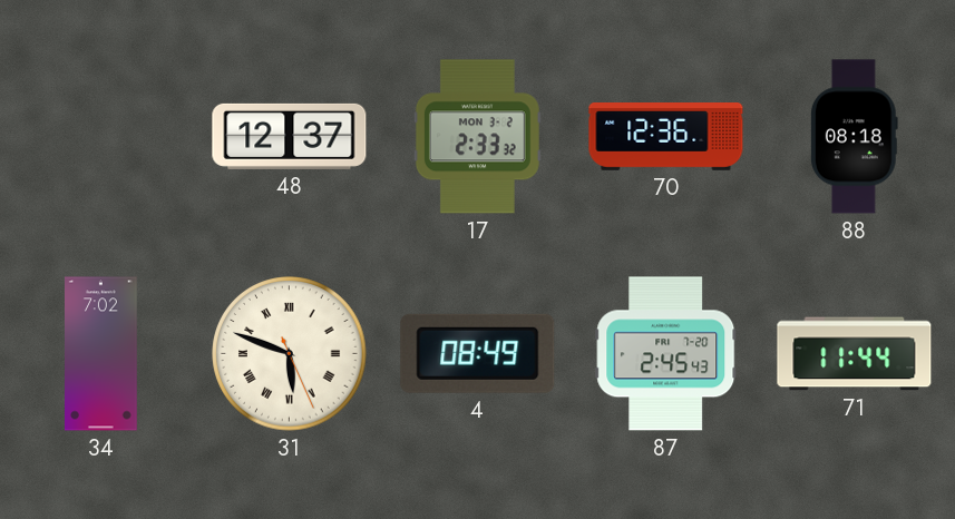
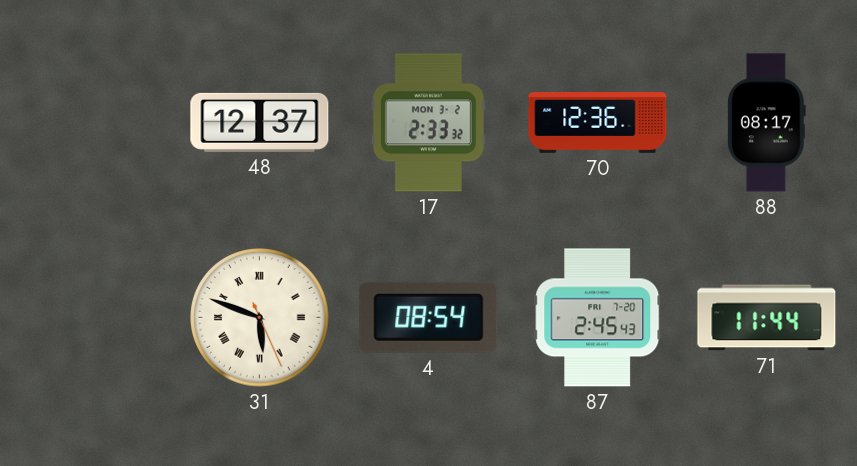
88: 08:18 -> 08:17 (766, 123)
34: 7:02 -> none (101, 354)
4: 08:49 -> 08:54 (429, 317)
